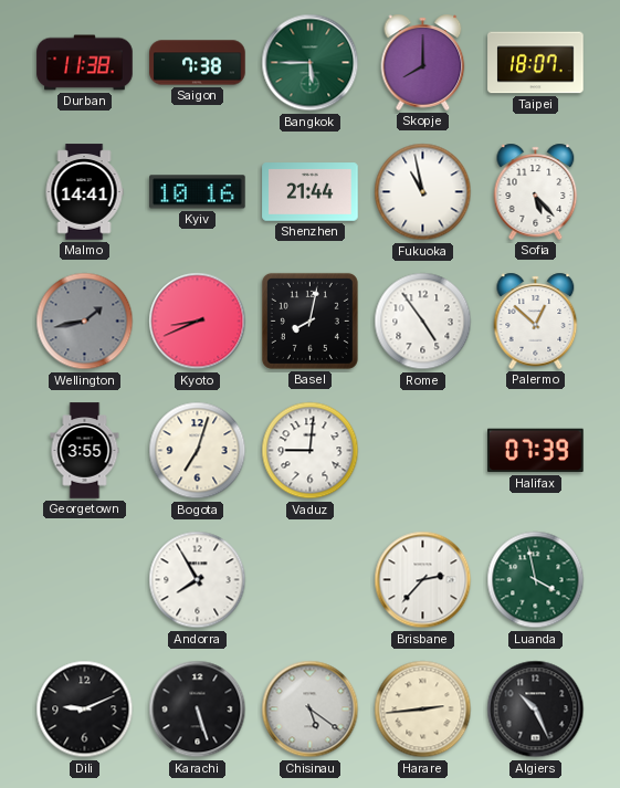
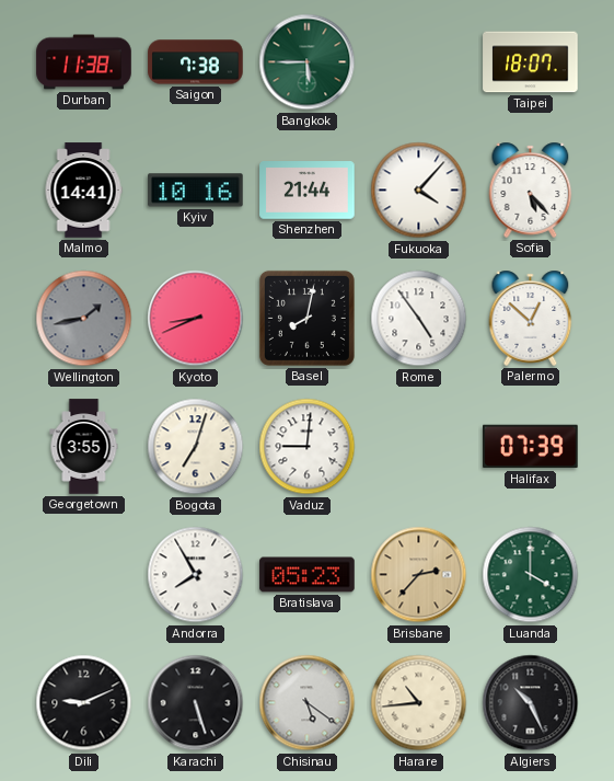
Skopje: 8:00 -> none (423, 62)
Fukuoka: 10:58 -> 4:07 (419, 191)
Bratislava: none -> 05:23 (308, 575)
Brisbane dial: white -> champagne (419, 575)
Luanda: 3:58 -> 4:00 (531, 575)
Harare: 2:44 -> 10:44 (419, 703)
